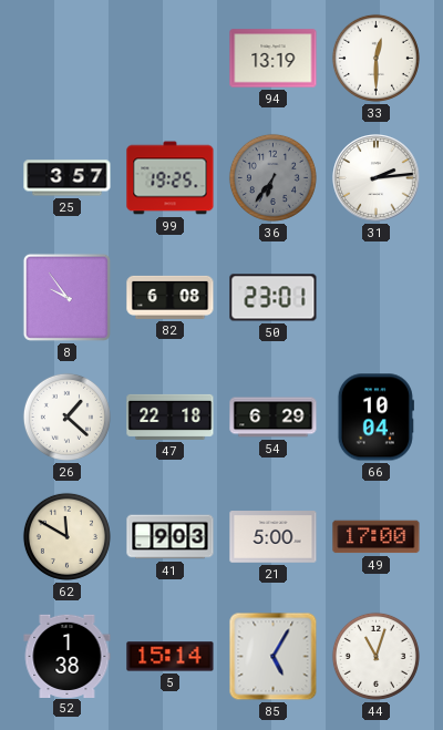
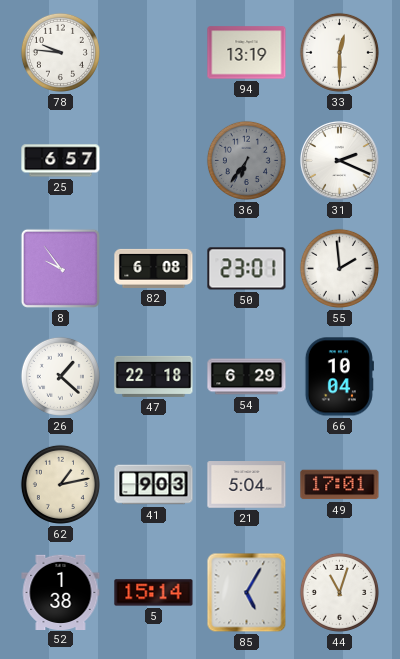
78: none -> 9:46 (60, 52)
25: 3:57 -> 6:57 (61, 161)
99: 19:25 -> none (171, 178)
31: 2:14 -> 2:19 (340, 161)
55: none -> 1:59 (339, 268)
62: 11:50 -> 1:13 (60, 484)
21: 5:00 -> 5:04 (247, 485)
49: 17:00 -> 17:01 (340, 485)
